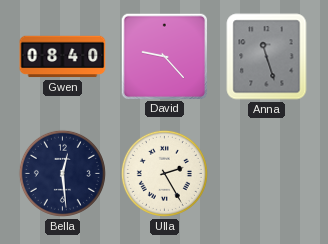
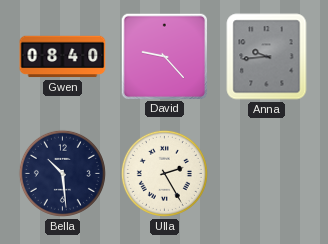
Anna: 11:27 -> 9:44 (267, 57)
Bella: 12:29 -> 10:29 (62, 173)
